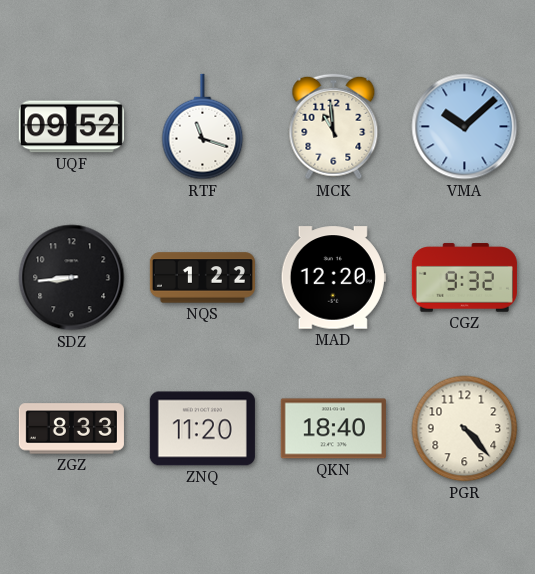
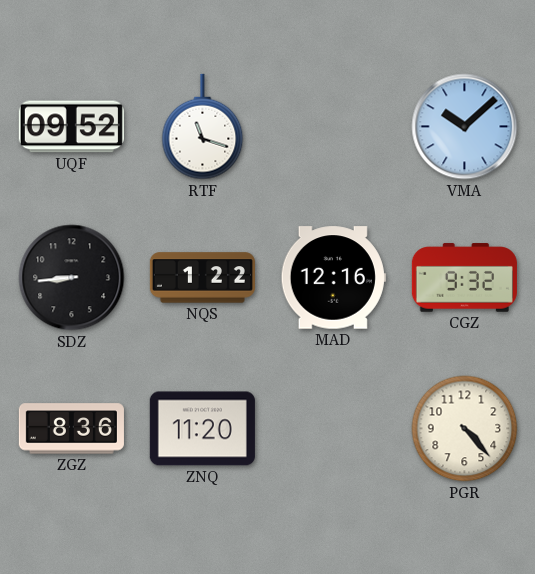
MCK: 10:59 -> none (334, 127)
MAD: 12:20 -> 12:16 (333, 278)
ZGZ: 8:33 -> 8:36 (71, 429)
QKN: 18:40 -> none (333, 429)
